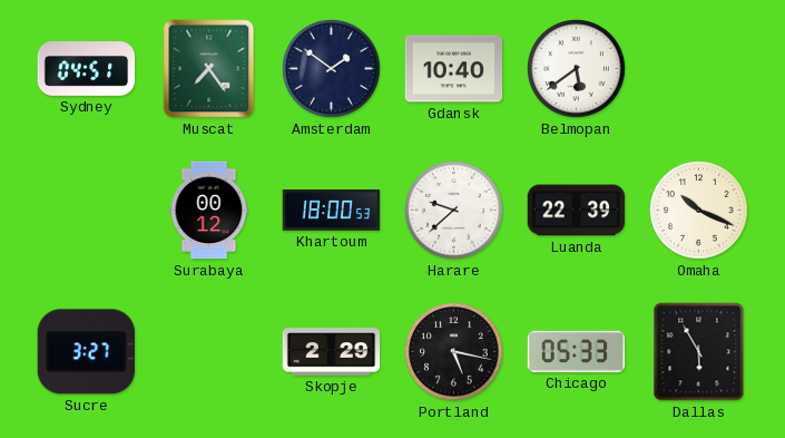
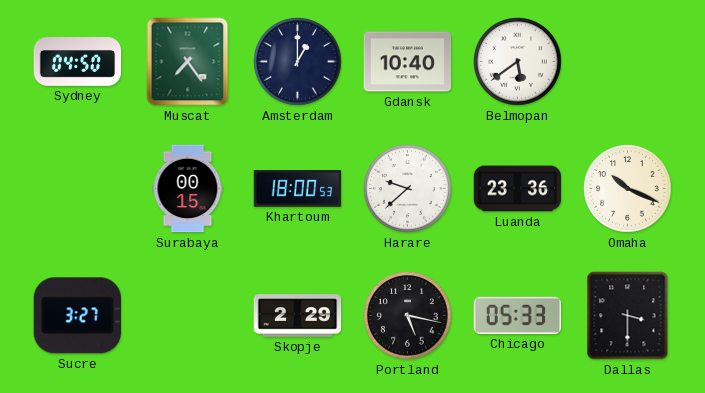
Sydney: 04:51 -> 04:50 (78, 62)
Amsterdam: 1:51 -> 1:00 (298, 62)
Surabaya: 00:12 -> 00:15 (188, 189)
Luanda: 22:39 -> 23:36 (518, 189)
Dallas: 5:55 -> 3:30 (628, 316)
